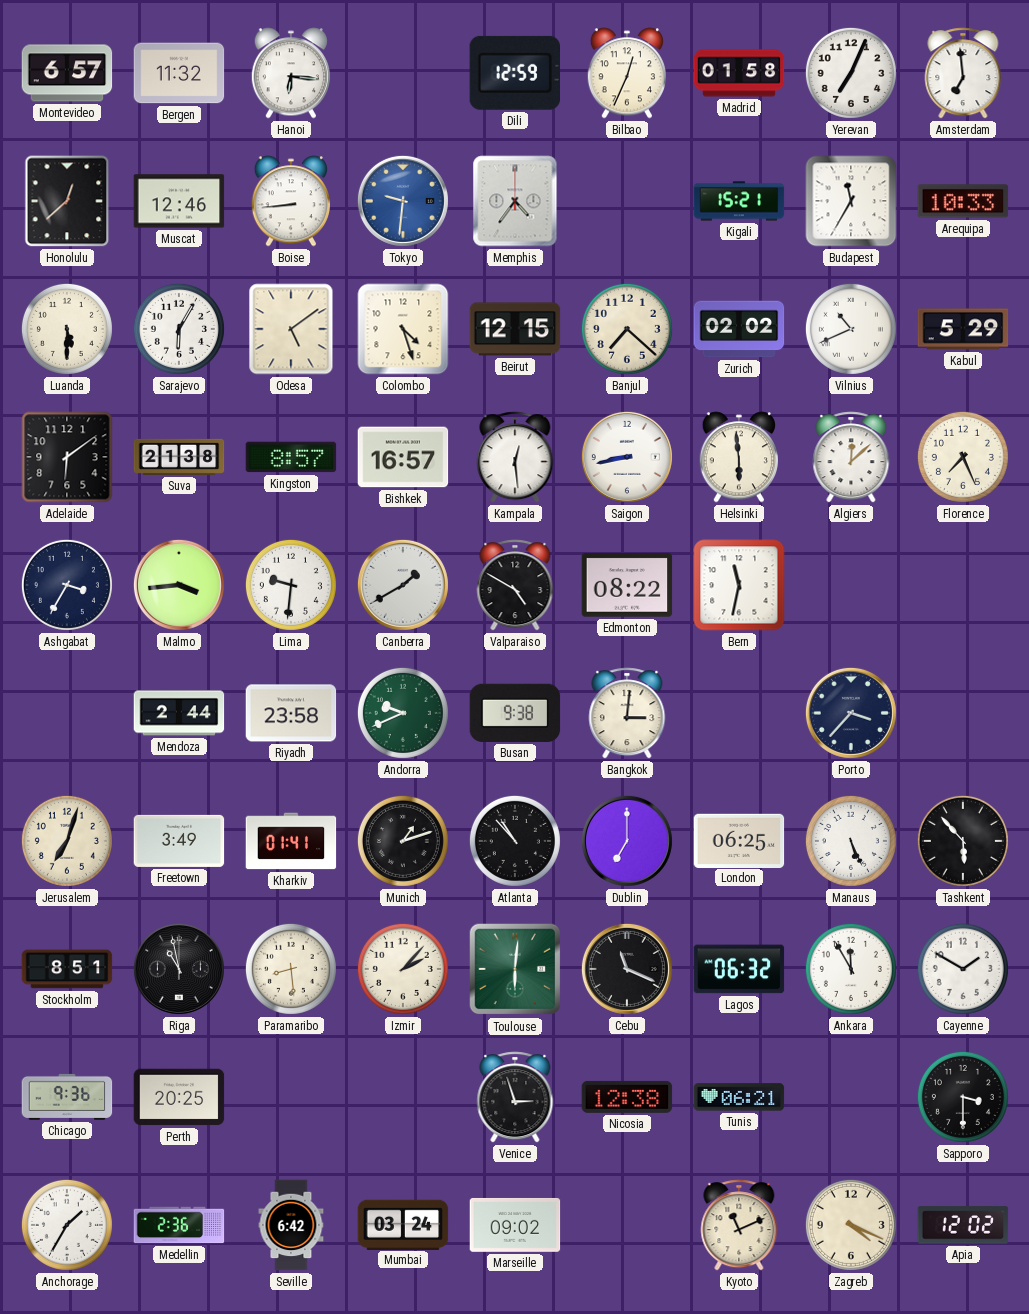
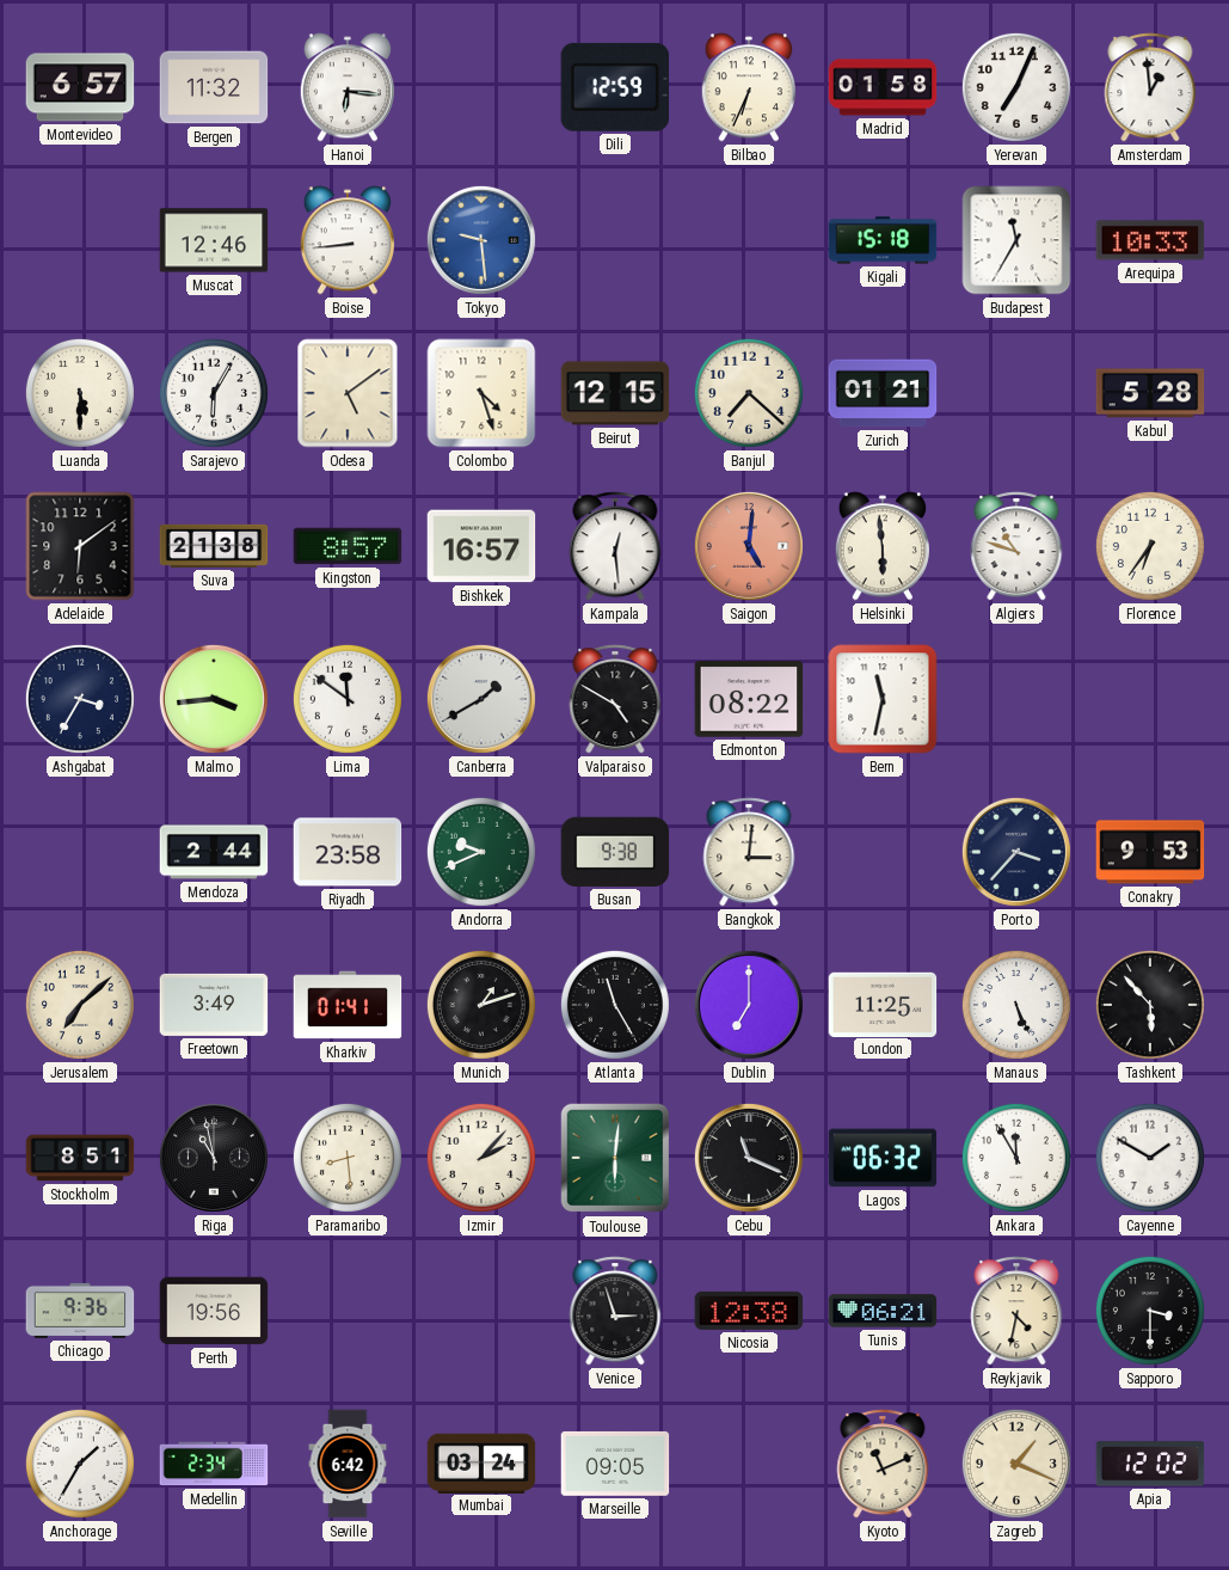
Bilbao: 12:34 -> 6:34 (748, 87)
Amsterdam: 6:59 -> 12:59 (1150, 87)
Honolulu: 12:38 -> none (67, 201)
Tokyo: 9:31 -> 9:29 (481, 240)
Memphis: 4:36 -> none (515, 201)
Kigali: 15:21 -> 15:18 (883, 240)
Zurich: 02:02 -> 01:21 (883, 393)
Vilnius: 10:41 -> none (851, 329)
Kabul: 5:29 -> 5:28 (1150, 393)
Saigon: 8:43 -> 5:01 (749, 546)
Saigon dial: white -> salmon (749, 546)
Algiers: 12:08 -> 10:48 (1016, 546)
Florence: 7:26 -> 6:36 (1150, 546)
Lima: 9:31 -> 11:51 (348, 699)
Conakry: none -> 9:53 (1150, 852)
Jerusalem: 7:03 -> 7:08 (80, 1005)
Atlanta: 10:53 -> 11:25 (615, 1005)
London: 06:25 -> 11:25 (883, 1004)
Perth: 20:25 -> 19:56 (214, 1311)
Reykjavik: none -> 4:32 (1016, 1311)
Medellin: 2:36 -> 2:34 (214, 1464)
Marseille: 09:02 -> 09:05 (615, 1464)
Zagreb: 4:19 -> 1:19 (1016, 1464)
